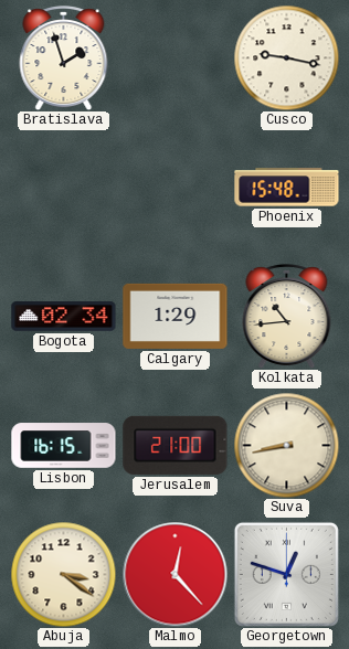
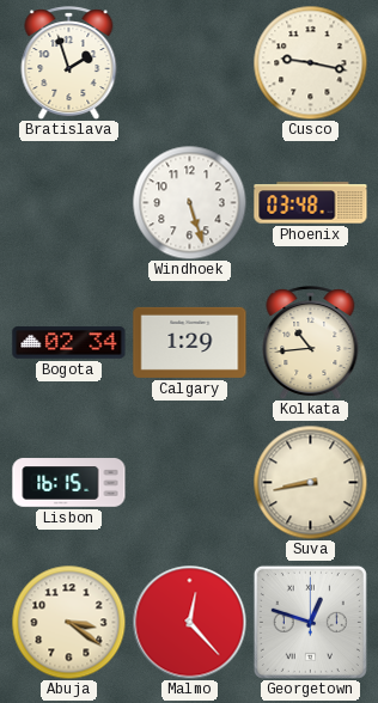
Windhoek: none -> 5:27 (189, 202)
Phoenix: 15:48 -> 03:48 (311, 203)
Jerusalem: 21:00 -> none (176, 445)
